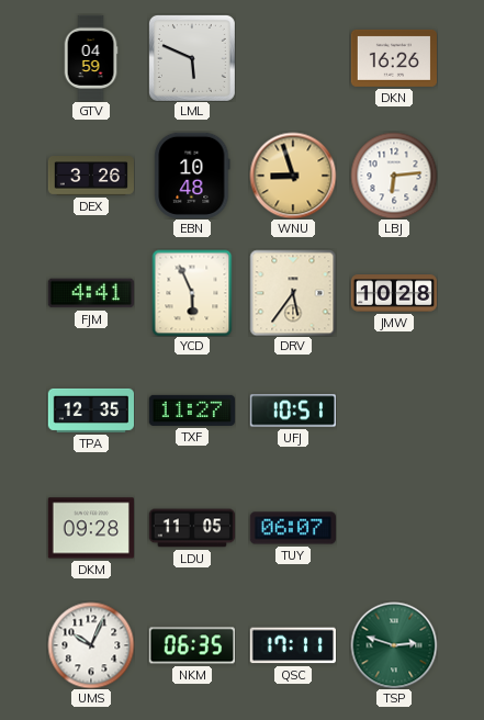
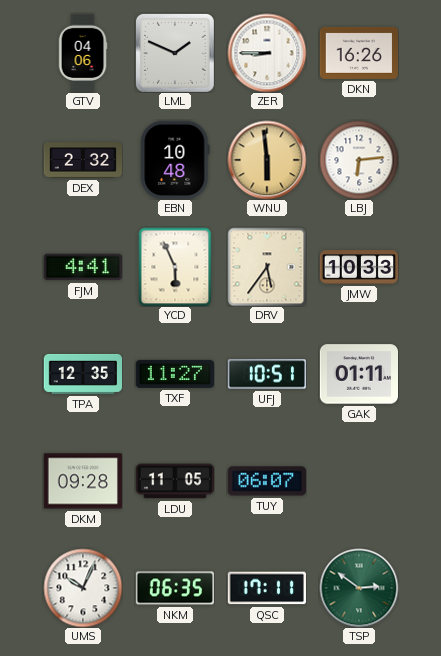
GTV: 04:59 -> 04:06 (83, 53)
LML: 5:49 -> 1:49 (175, 53)
ZER: none -> 8:45 (267, 53)
DEX: 3:26 -> 2:32 (82, 160)
WNU: 8:57 -> 5:59 (267, 160)
JMW: 10:28 -> 10:33 (359, 267)
GAK: none -> 01:11 (358, 374)
TSP: 2:48 -> 2:51 (359, 588)
